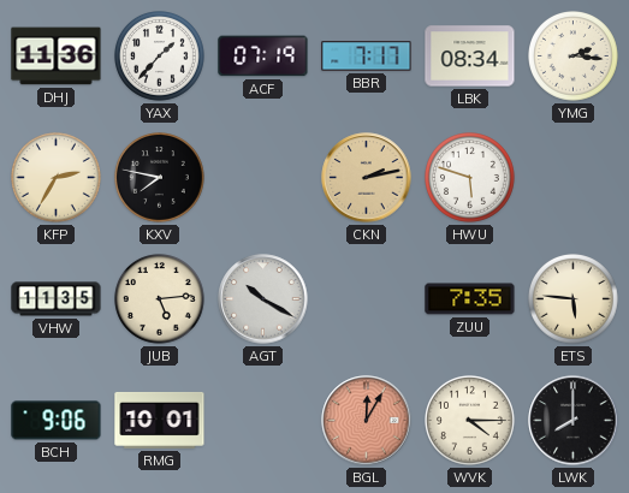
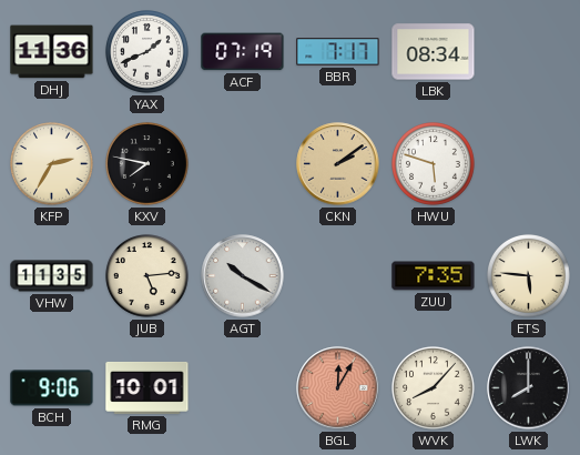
YAX: 1:37 -> 1:41 (147, 52)
YMG: 2:16 -> none (574, 57)
CKN: 2:13 -> 2:09 (338, 164)
WVK: 4:15 -> 8:07 (434, 388)
